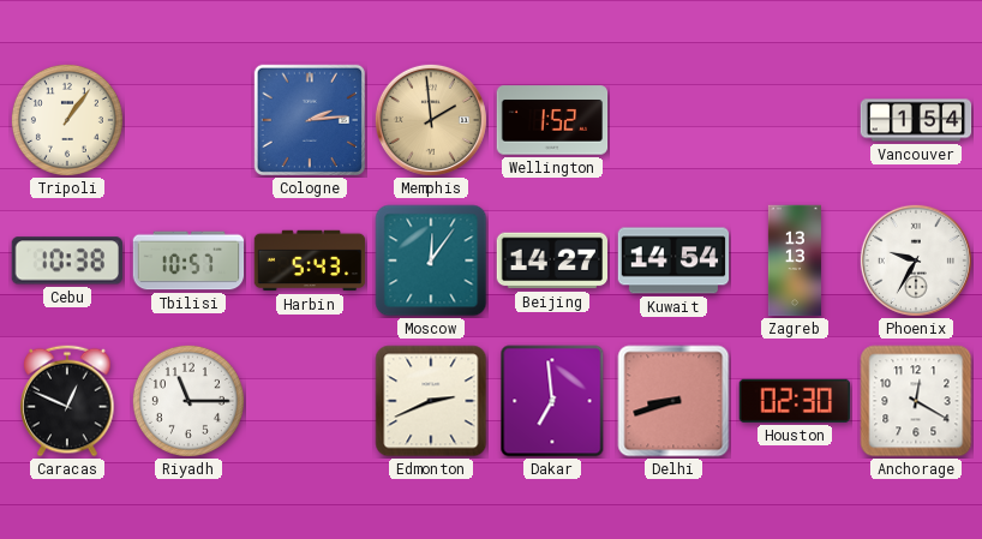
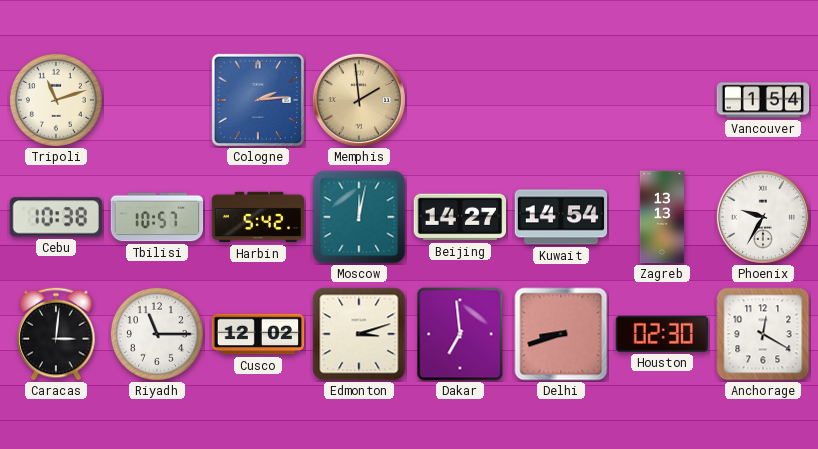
Tripoli: 1:06 -> 11:12 (56, 100)
Wellington: 1:52 -> none (552, 120)
Harbin: 5:43 -> 5:42 (258, 217)
Moscow: 12:06 -> 12:02 (359, 217)
Caracas: 12:49 -> 3:01 (56, 334)
Cusco: none -> 12:02 (258, 334)
Edmonton: 2:41 -> 3:12 (359, 334)
